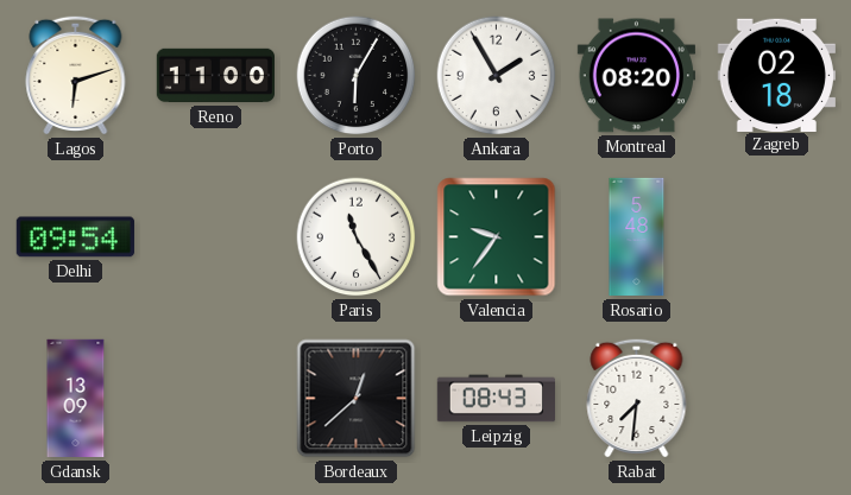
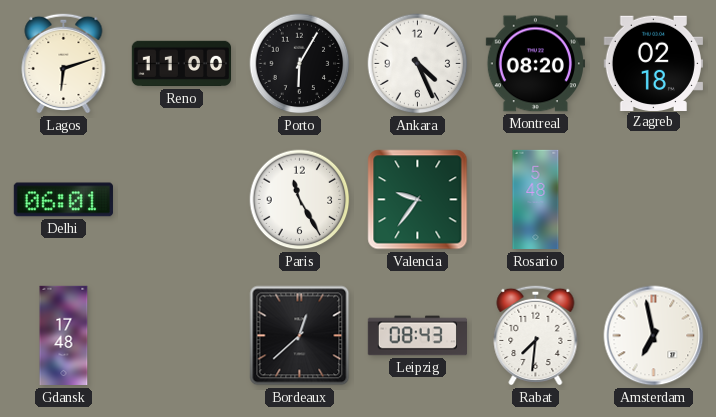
Ankara: 1:55 -> 4:26 (418, 64)
Delhi: 09:54 -> 06:01 (63, 200)
Gdansk: 13:09 -> 17:48 (64, 336)
Amsterdam: none -> 6:58 (654, 336)
